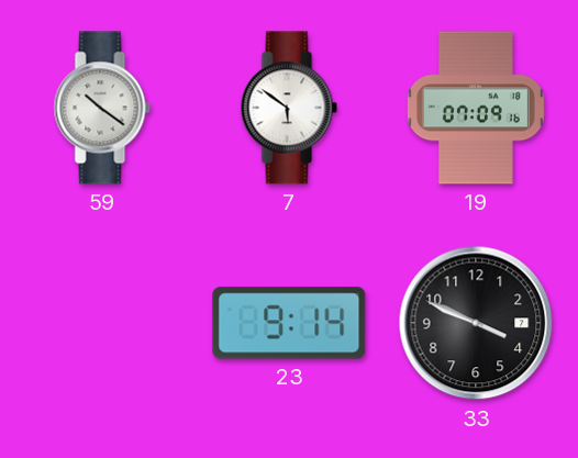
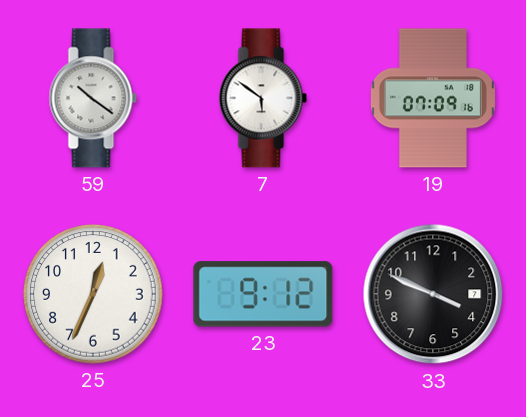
25: none -> 12:34 (93, 294)
23: 9:14 -> 9:12 (263, 294)
